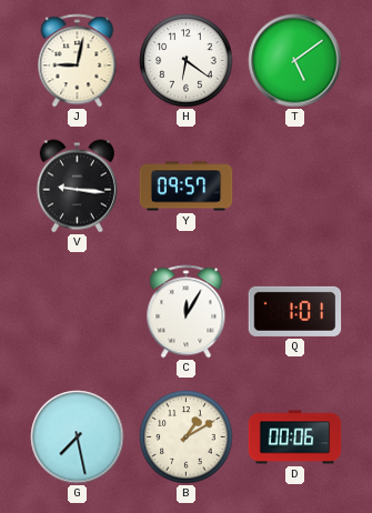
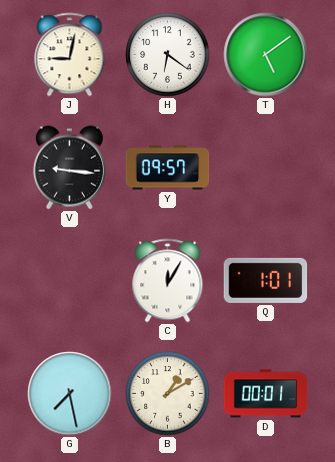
D: 00:06 -> 00:01 (266, 394)
